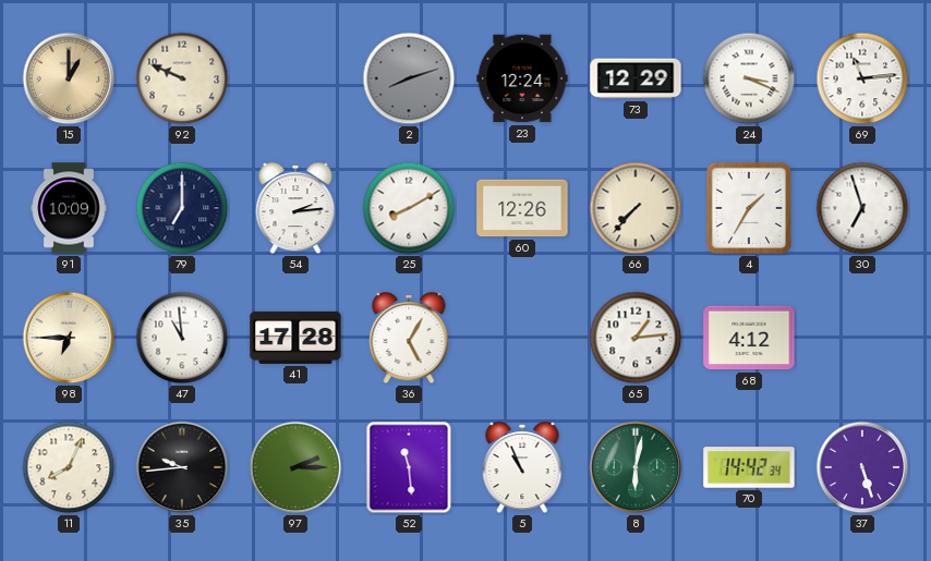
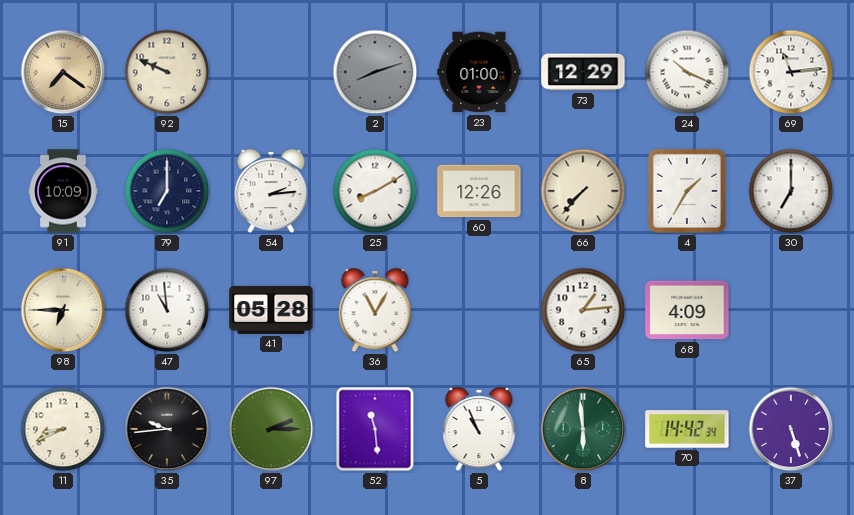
15: 1:00 -> 7:21 (63, 72)
23: 12:24 -> 01:00 (479, 72)
24: 3:19 -> 10:19 (687, 72)
30: 6:57 -> 7:00 (791, 191)
41: 17:28 -> 05:28 (271, 310)
36: 5:05 -> 11:05 (375, 311)
68: 4:12 -> 4:09 (687, 310)
11: 8:04 -> 8:41 (63, 429)
8: 6:02 -> 5:59 (583, 429)
